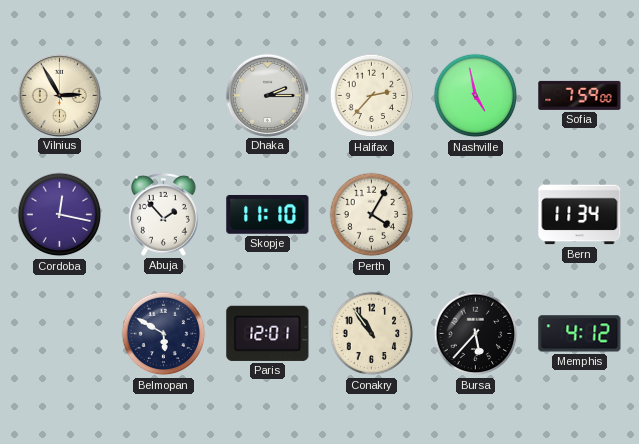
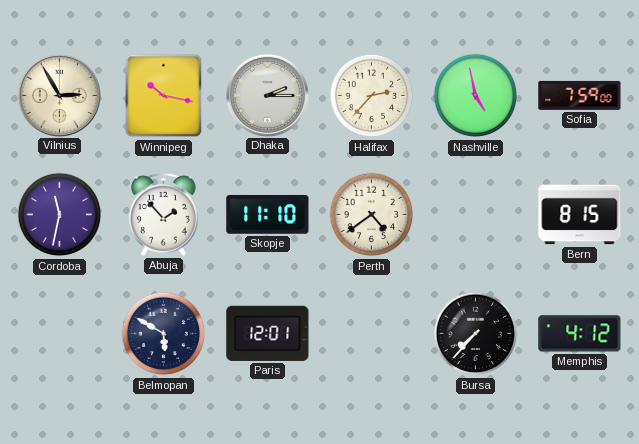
Winnipeg: none -> 10:17 (164, 96)
Cordoba: 12:17 -> 11:32 (60, 215)
Perth: 4:05 -> 4:39 (372, 215)
Bern: 11:34 -> 8:15 (580, 215)
Conakry: 10:54 -> none (372, 334)
Bursa: 5:37 -> 7:37 (476, 334)
